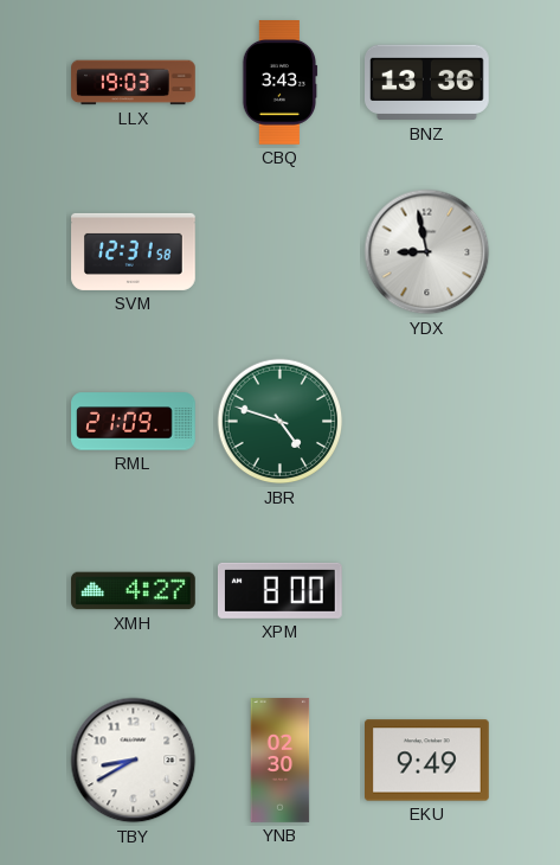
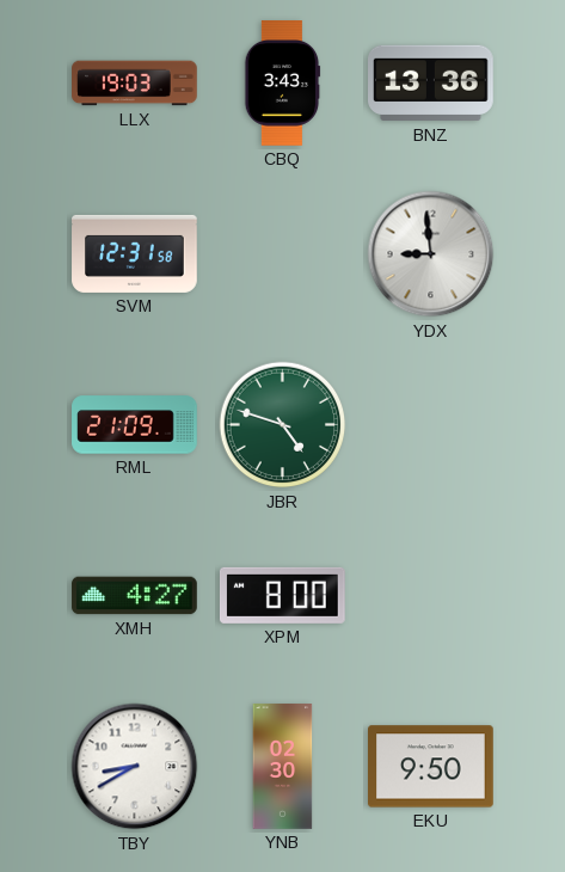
YDX: 8:58 -> 8:59 (431, 254)
EKU: 9:49 -> 9:50 (431, 767)
